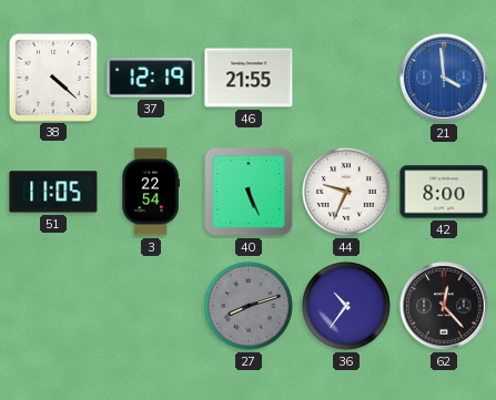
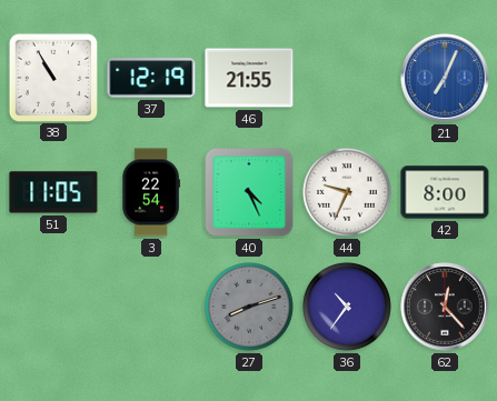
38: 4:22 -> 10:55 (52, 77)
21: 3:59 -> 7:04 (445, 78)
40: 5:26 -> 4:26 (249, 192)
